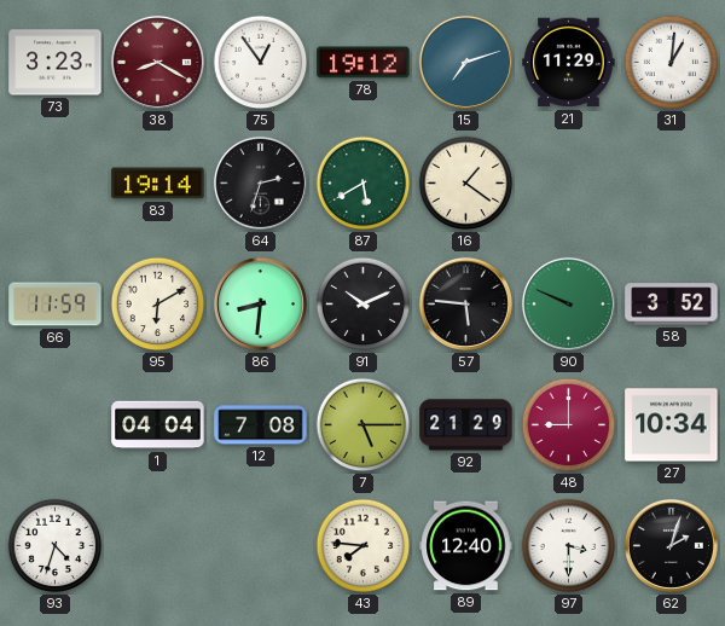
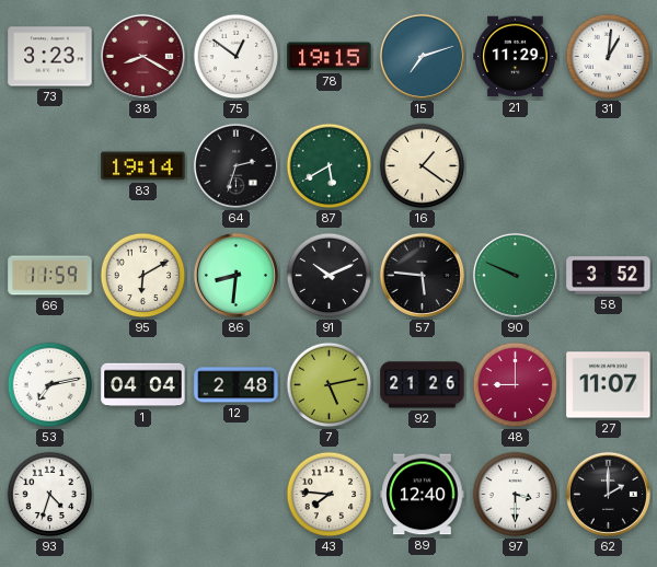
75: 12:54 -> 12:51 (237, 57)
78: 19:12 -> 19:15 (330, 57)
53: none -> 7:13 (50, 385)
12: 7:08 -> 2:48 (237, 385)
7: 5:15 -> 5:13 (330, 385)
92: 21:29 -> 21:26 (423, 385)
27: 10:34 -> 11:07 (609, 385)
62: 2:03 -> 2:00 (608, 494)
